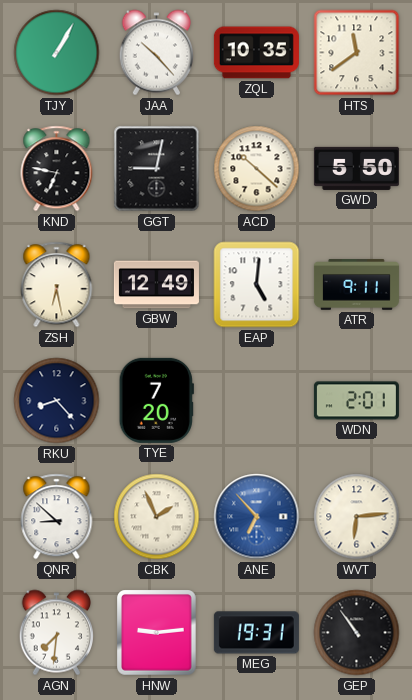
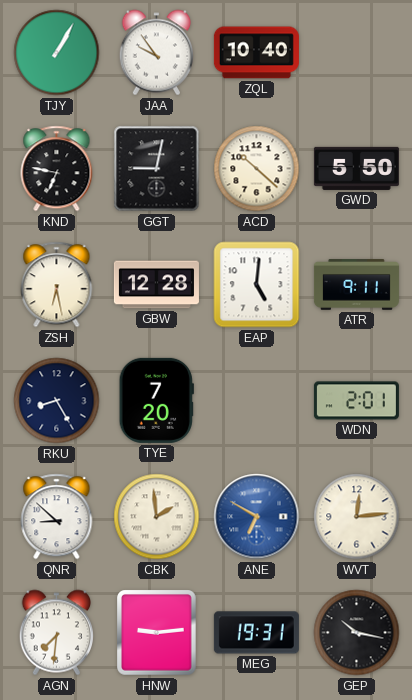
JAA: 10:23 -> 9:54 (156, 53)
ZQL: 10:35 -> 10:40 (256, 53)
HTS: 11:39 -> none (357, 53)
GBW: 12:49 -> 12:28 (156, 285)
RKU: 8:23 -> 8:25 (57, 401)
CBK: 1:56 -> 1:59 (157, 517)
ANE: 6:53 -> 6:50 (257, 517)
WVT: 6:14 -> 12:14 (357, 517)
GEP: 10:54 -> 10:17 (357, 633)
